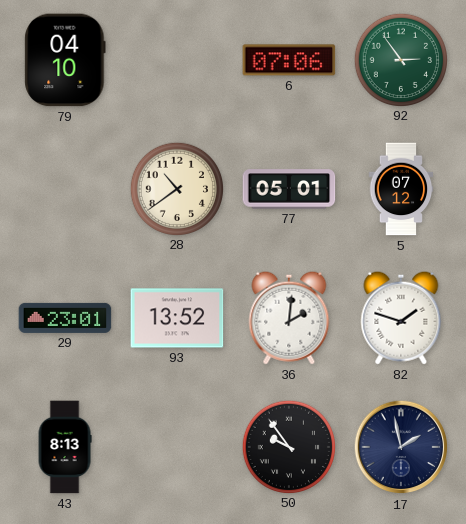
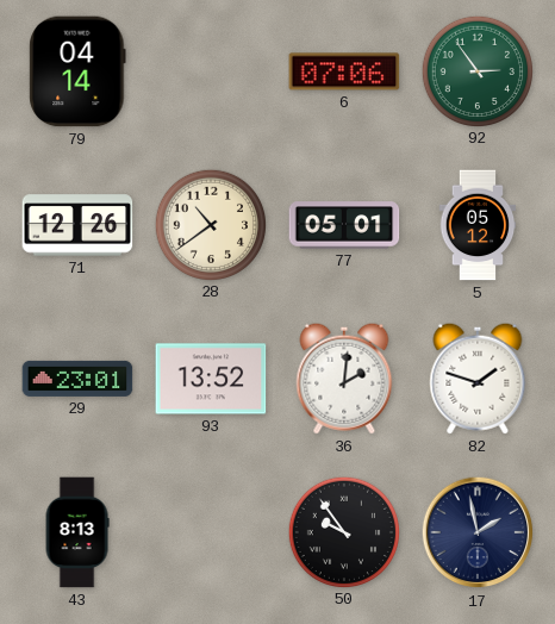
79: 04:10 -> 04:14 (77, 71)
71: none -> 12:26 (77, 225)
5: 07:12 -> 05:12 (478, 225)
